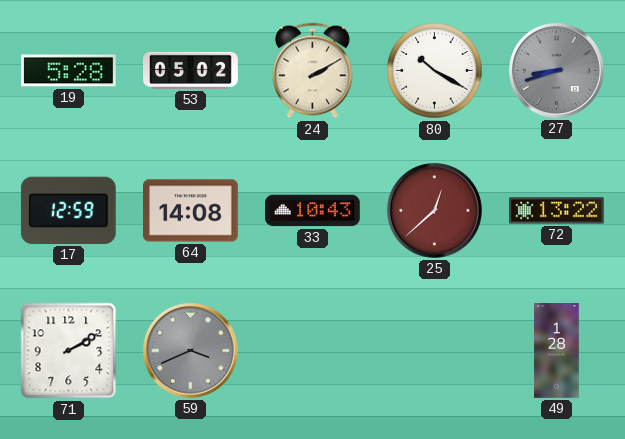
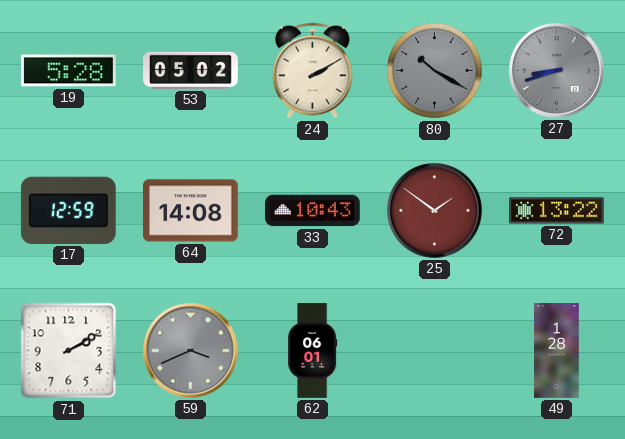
80 dial: white -> grey (435, 71)
25: 12:38 -> 1:51 (435, 211)
62: none -> 06:01 (313, 351)
